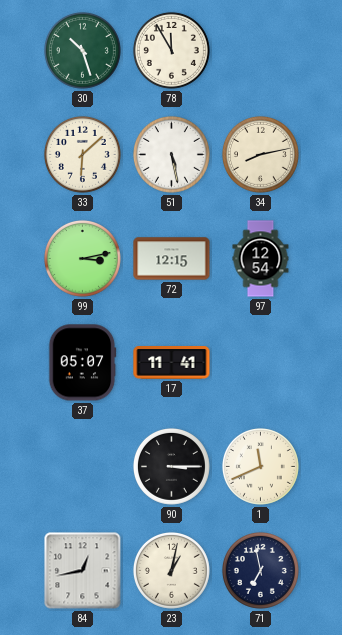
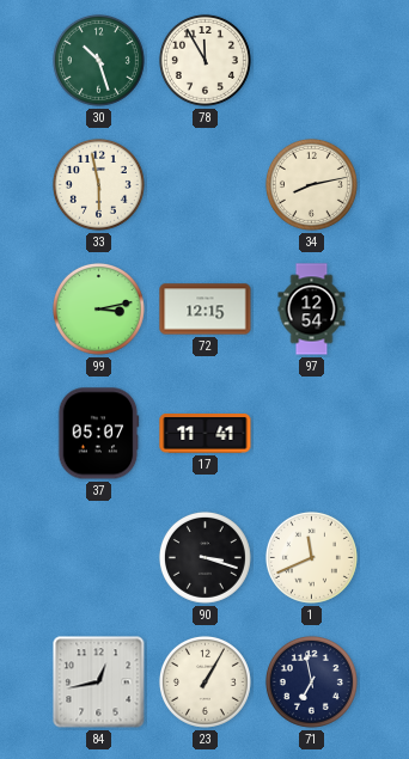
33: 6:08 -> 5:58 (98, 184)
51: 5:28 -> none (171, 154)
90: 3:15 -> 3:18 (204, 557)
23: 1:02 -> 1:05 (204, 681)
